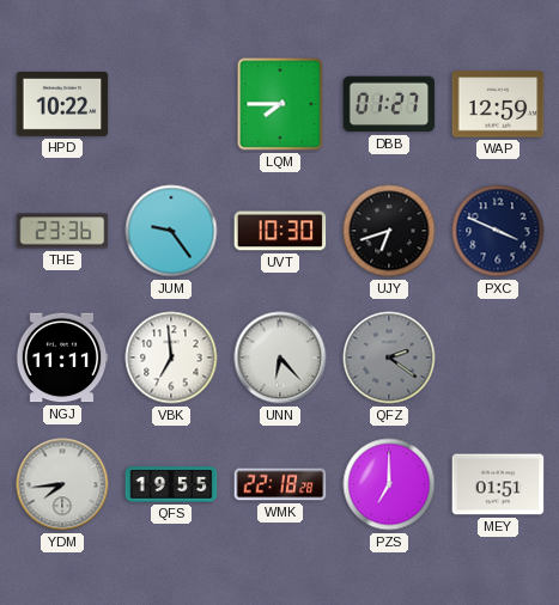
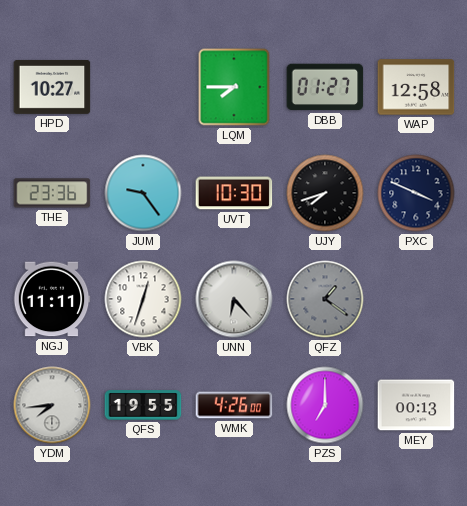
HPD: 10:22 -> 10:27 (52, 87)
WAP: 12:59 -> 12:58 (416, 87)
UJY: 6:42 -> 7:42 (325, 193)
VBK: 6:59 -> 12:33 (143, 299)
QFZ: 2:21 -> 1:21 (325, 299)
WMK: 22:18 -> 4:26 (234, 405)
MEY: 01:51 -> 00:13 (416, 405)
